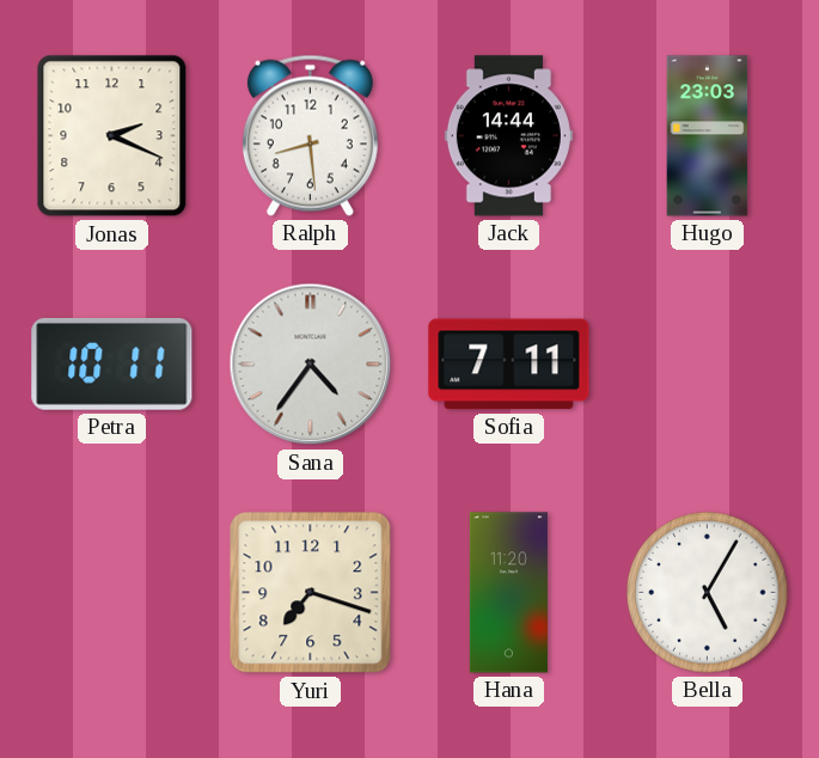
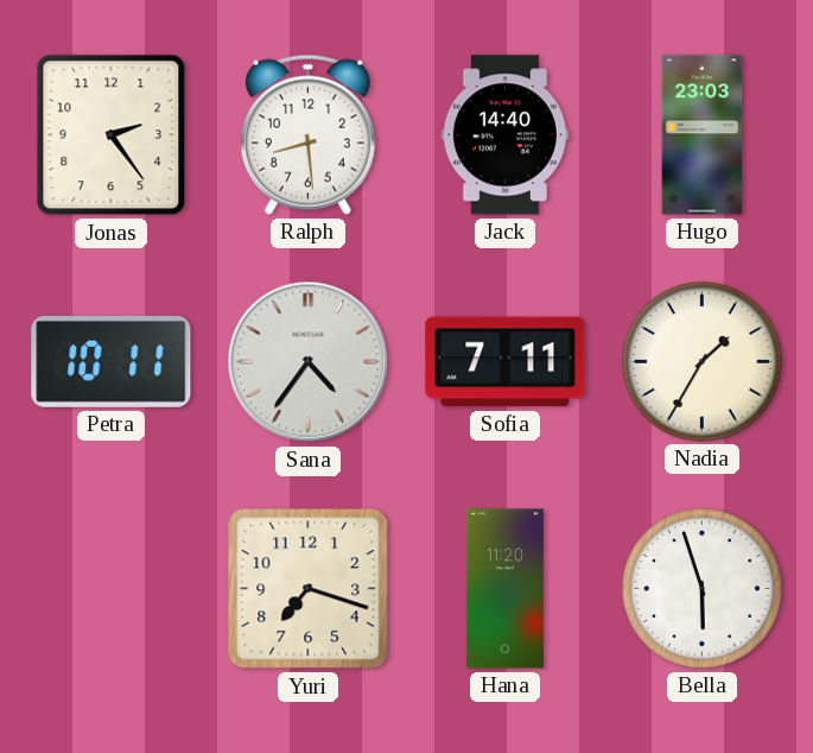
Jonas: 2:19 -> 2:24 (112, 135)
Jack: 14:44 -> 14:40 (504, 135)
Nadia: none -> 1:35 (703, 362)
Bella: 5:05 -> 5:57 (703, 589)
